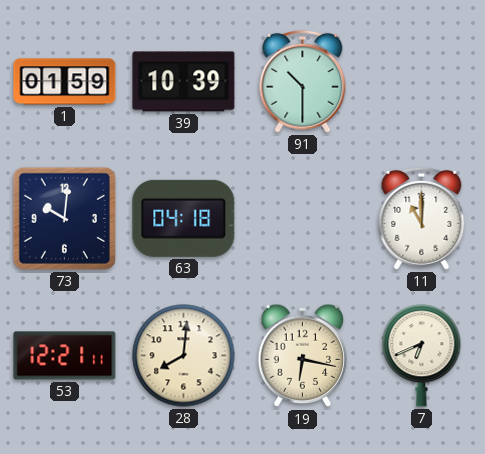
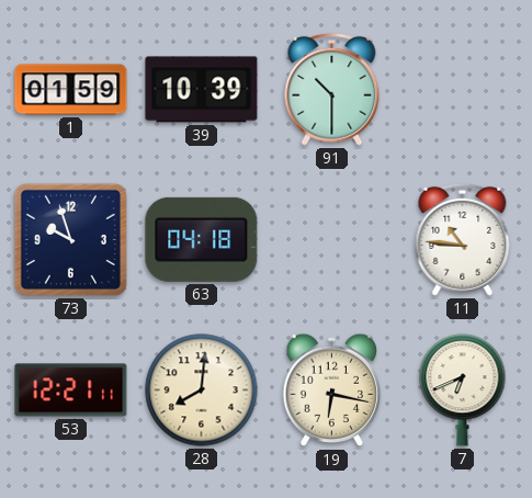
73: 10:01 -> 9:57 (70, 239)
11: 11:00 -> 10:46 (463, 239)
